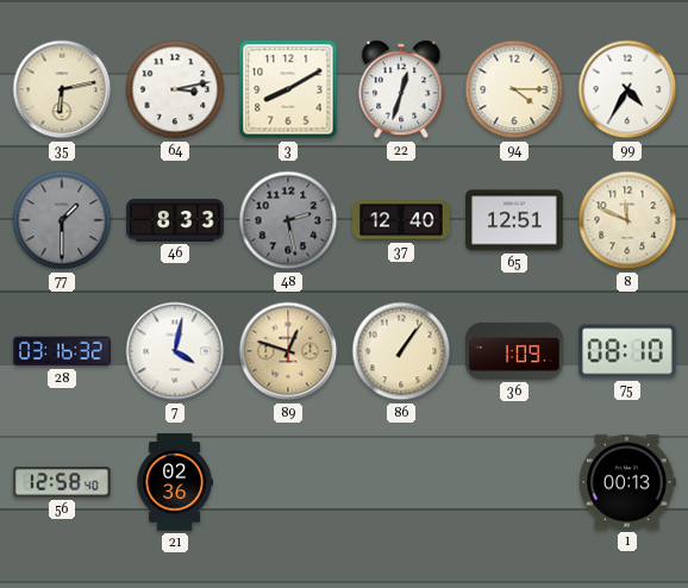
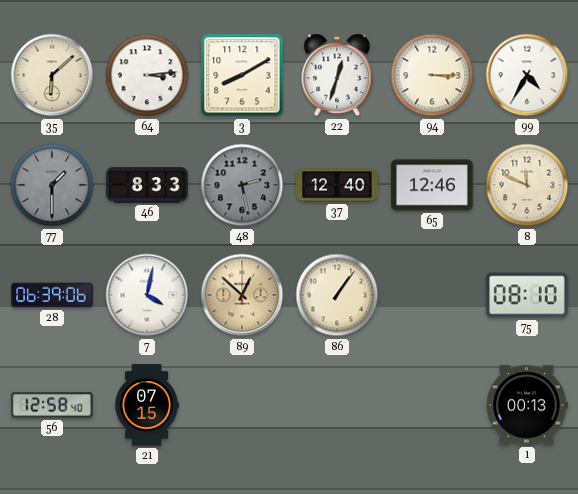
35: 6:13 -> 6:08 (52, 75)
64: 3:13 -> 3:14 (147, 75)
94: 4:15 -> 3:15 (432, 75)
65: 12:51 -> 12:46 (432, 185)
28: 03:16 -> 06:39 (52, 295)
89: 12:48 -> 12:52 (242, 295)
36: 1:09 -> none (514, 351)
21: 02:36 -> 07:15 (147, 405)
